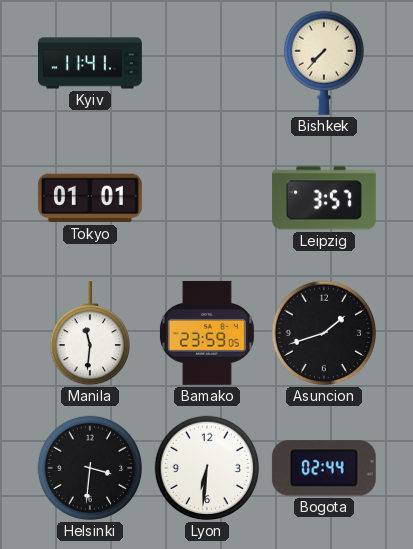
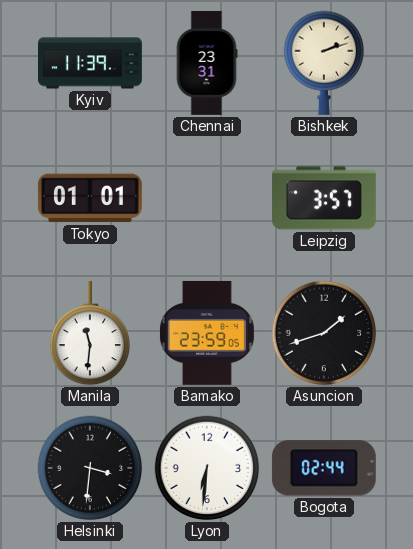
Kyiv: 11:41 -> 11:39 (91, 63)
Chennai: none -> 23:31 (207, 63)
Bishkek: 7:37 -> 2:12 (323, 63)
